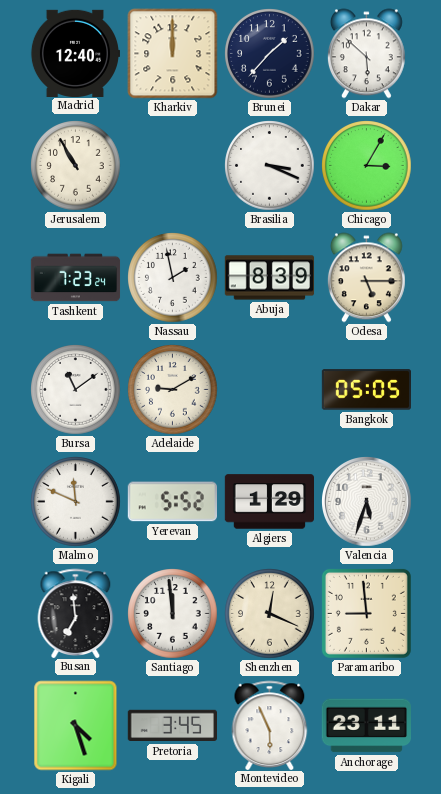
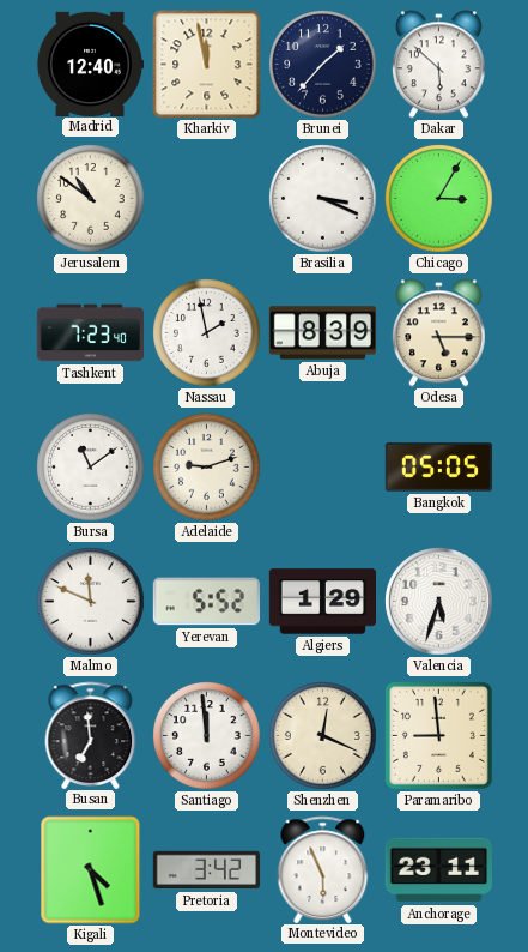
Kharkiv: 12:00 -> 11:58 (207, 65)
Jerusalem: 10:55 -> 10:51 (91, 199)
Tashkent: 7:23:24 -> 7:23:40 (91, 333)
Adelaide: 9:10 -> 9:12 (207, 468)
Pretoria: 3:45 -> 3:42 (206, 870)
